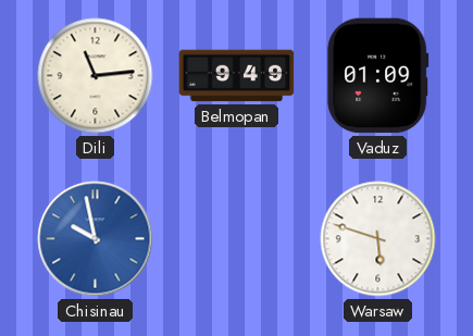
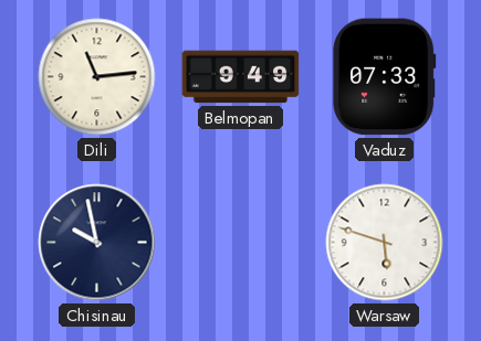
Vaduz: 01:09 -> 07:33 (385, 77)
Chisinau dial: blue -> navy (97, 243)
